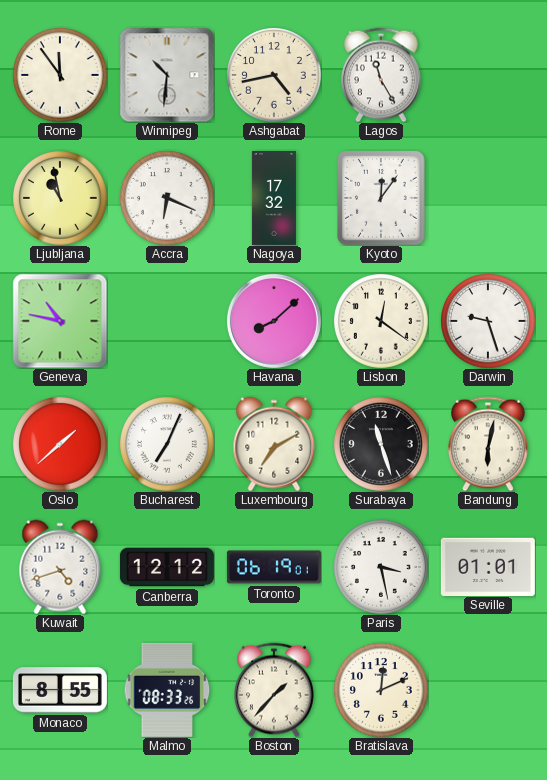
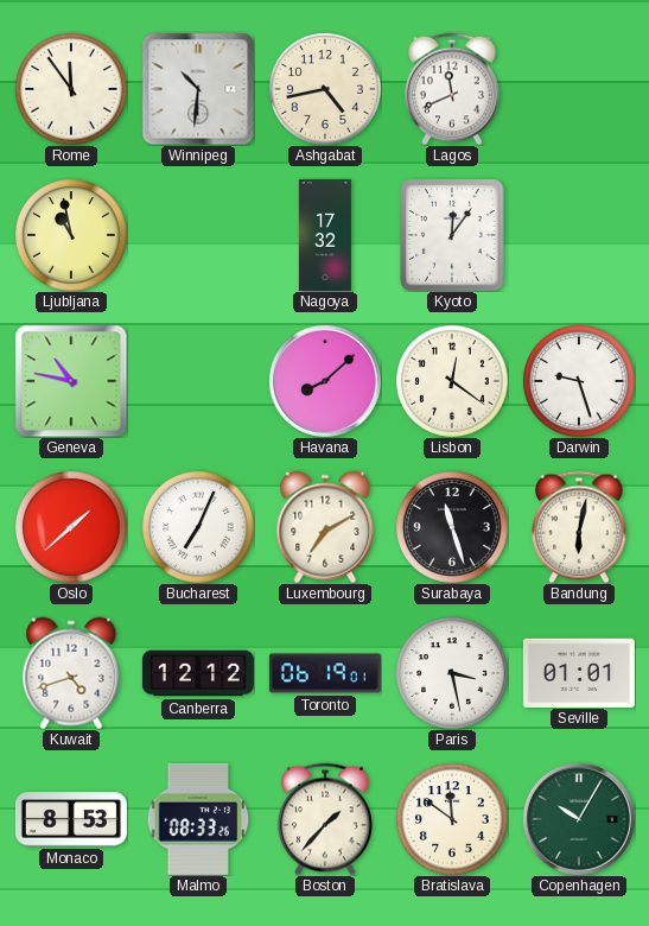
Lagos: 11:25 -> 11:41 (453, 89)
Accra: 6:19 -> none (167, 198)
Monaco: 8:55 -> 8:53 (71, 819)
Bratislava: 12:11 -> 11:51 (452, 819)
Copenhagen: none -> 10:05 (579, 819)
